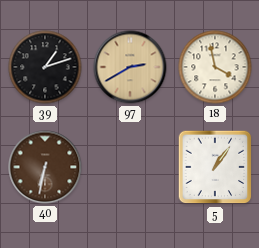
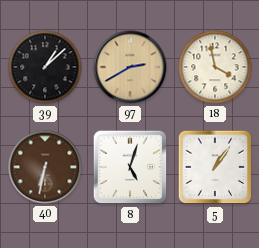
39: 1:12 -> 1:08 (45, 67)
8: none -> 5:03 (130, 167)
